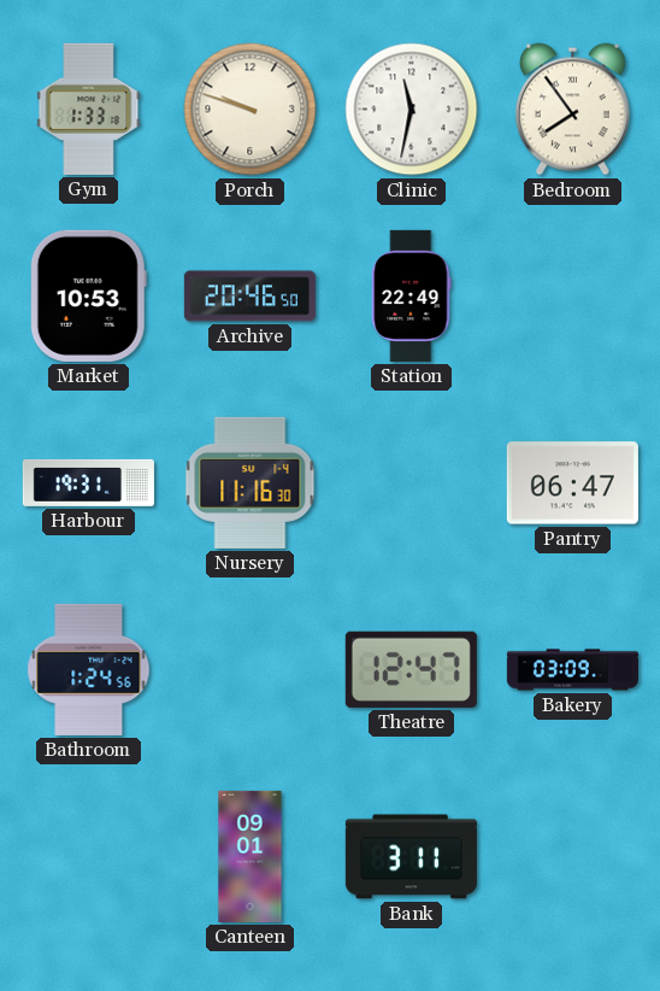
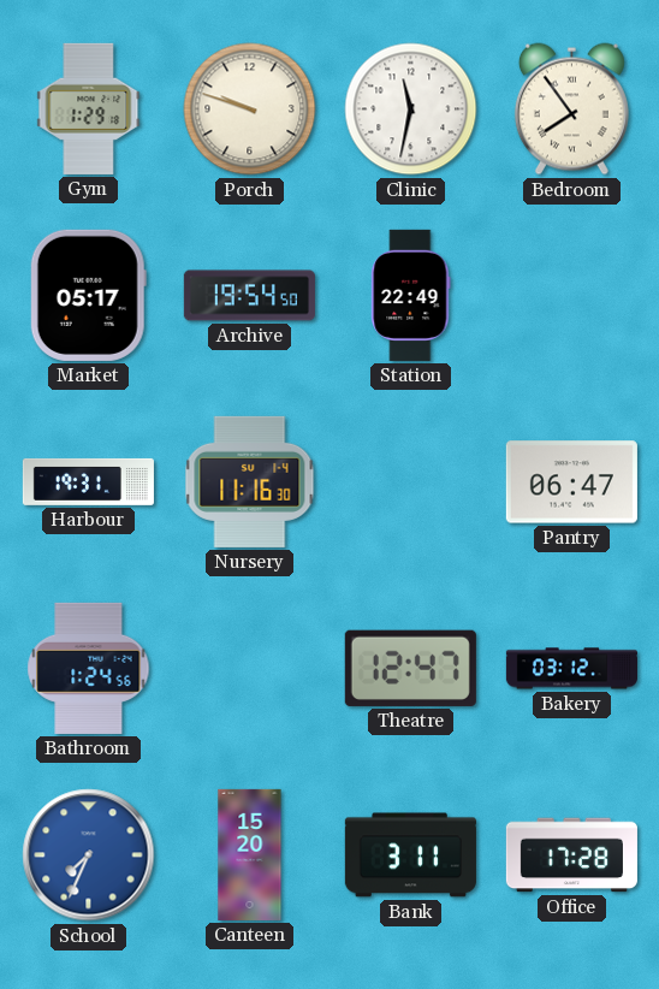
Gym: 1:33 -> 1:29 (89, 108)
Market: 10:53 -> 05:17 (88, 295)
Archive: 20:46 -> 19:54 (249, 296)
Bakery: 03:09 -> 03:12 (571, 669)
School: none -> 7:34 (89, 855)
Canteen: 09:01 -> 15:20 (250, 854)
Office: none -> 17:28 (571, 855)
